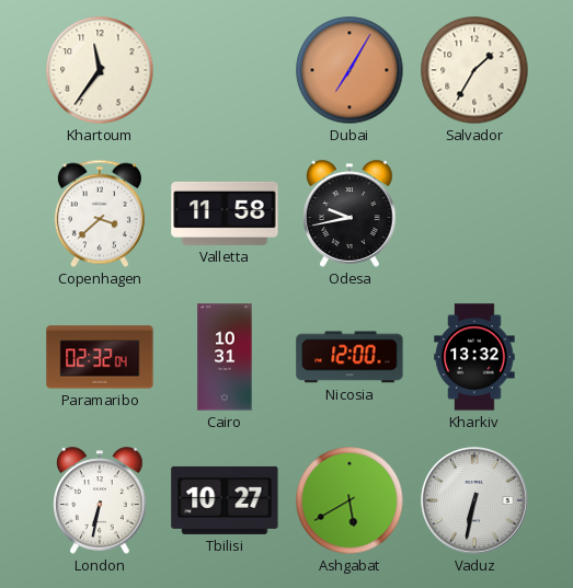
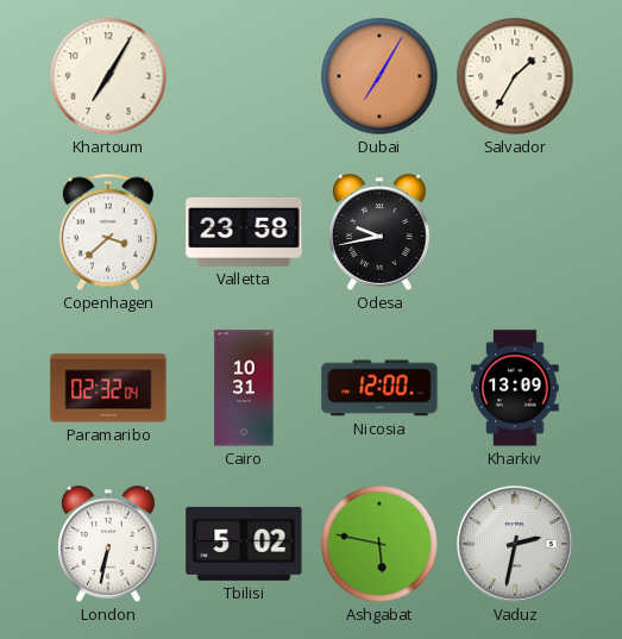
Khartoum: 11:36 -> 7:05 (108, 76)
Valletta: 11:58 -> 23:58 (244, 232)
Kharkiv: 13:32 -> 13:09 (515, 388)
Tbilisi: 10:27 -> 5:02 (244, 544)
Ashgabat: 5:40 -> 5:47 (379, 544)
Vaduz: 6:32 -> 2:32 (515, 544)
